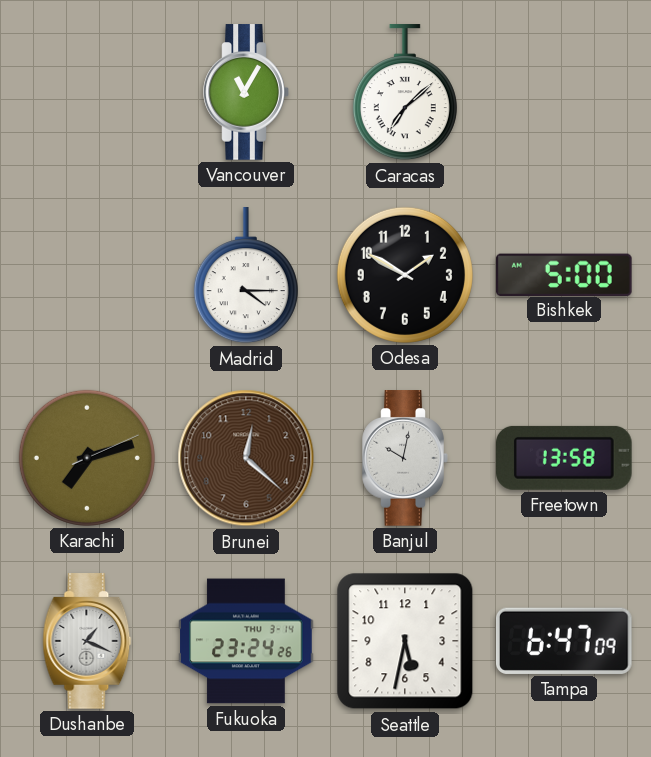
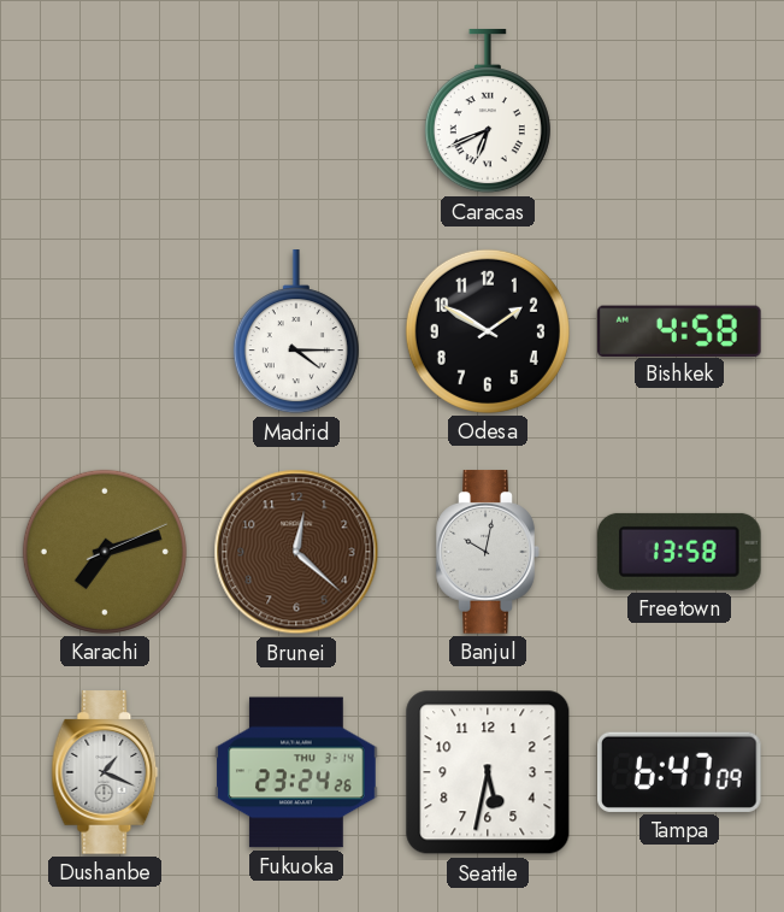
Vancouver: 11:05 -> none (246, 92)
Caracas: 7:08 -> 6:41 (488, 112)
Bishkek: 5:00 -> 4:58 (679, 330)
